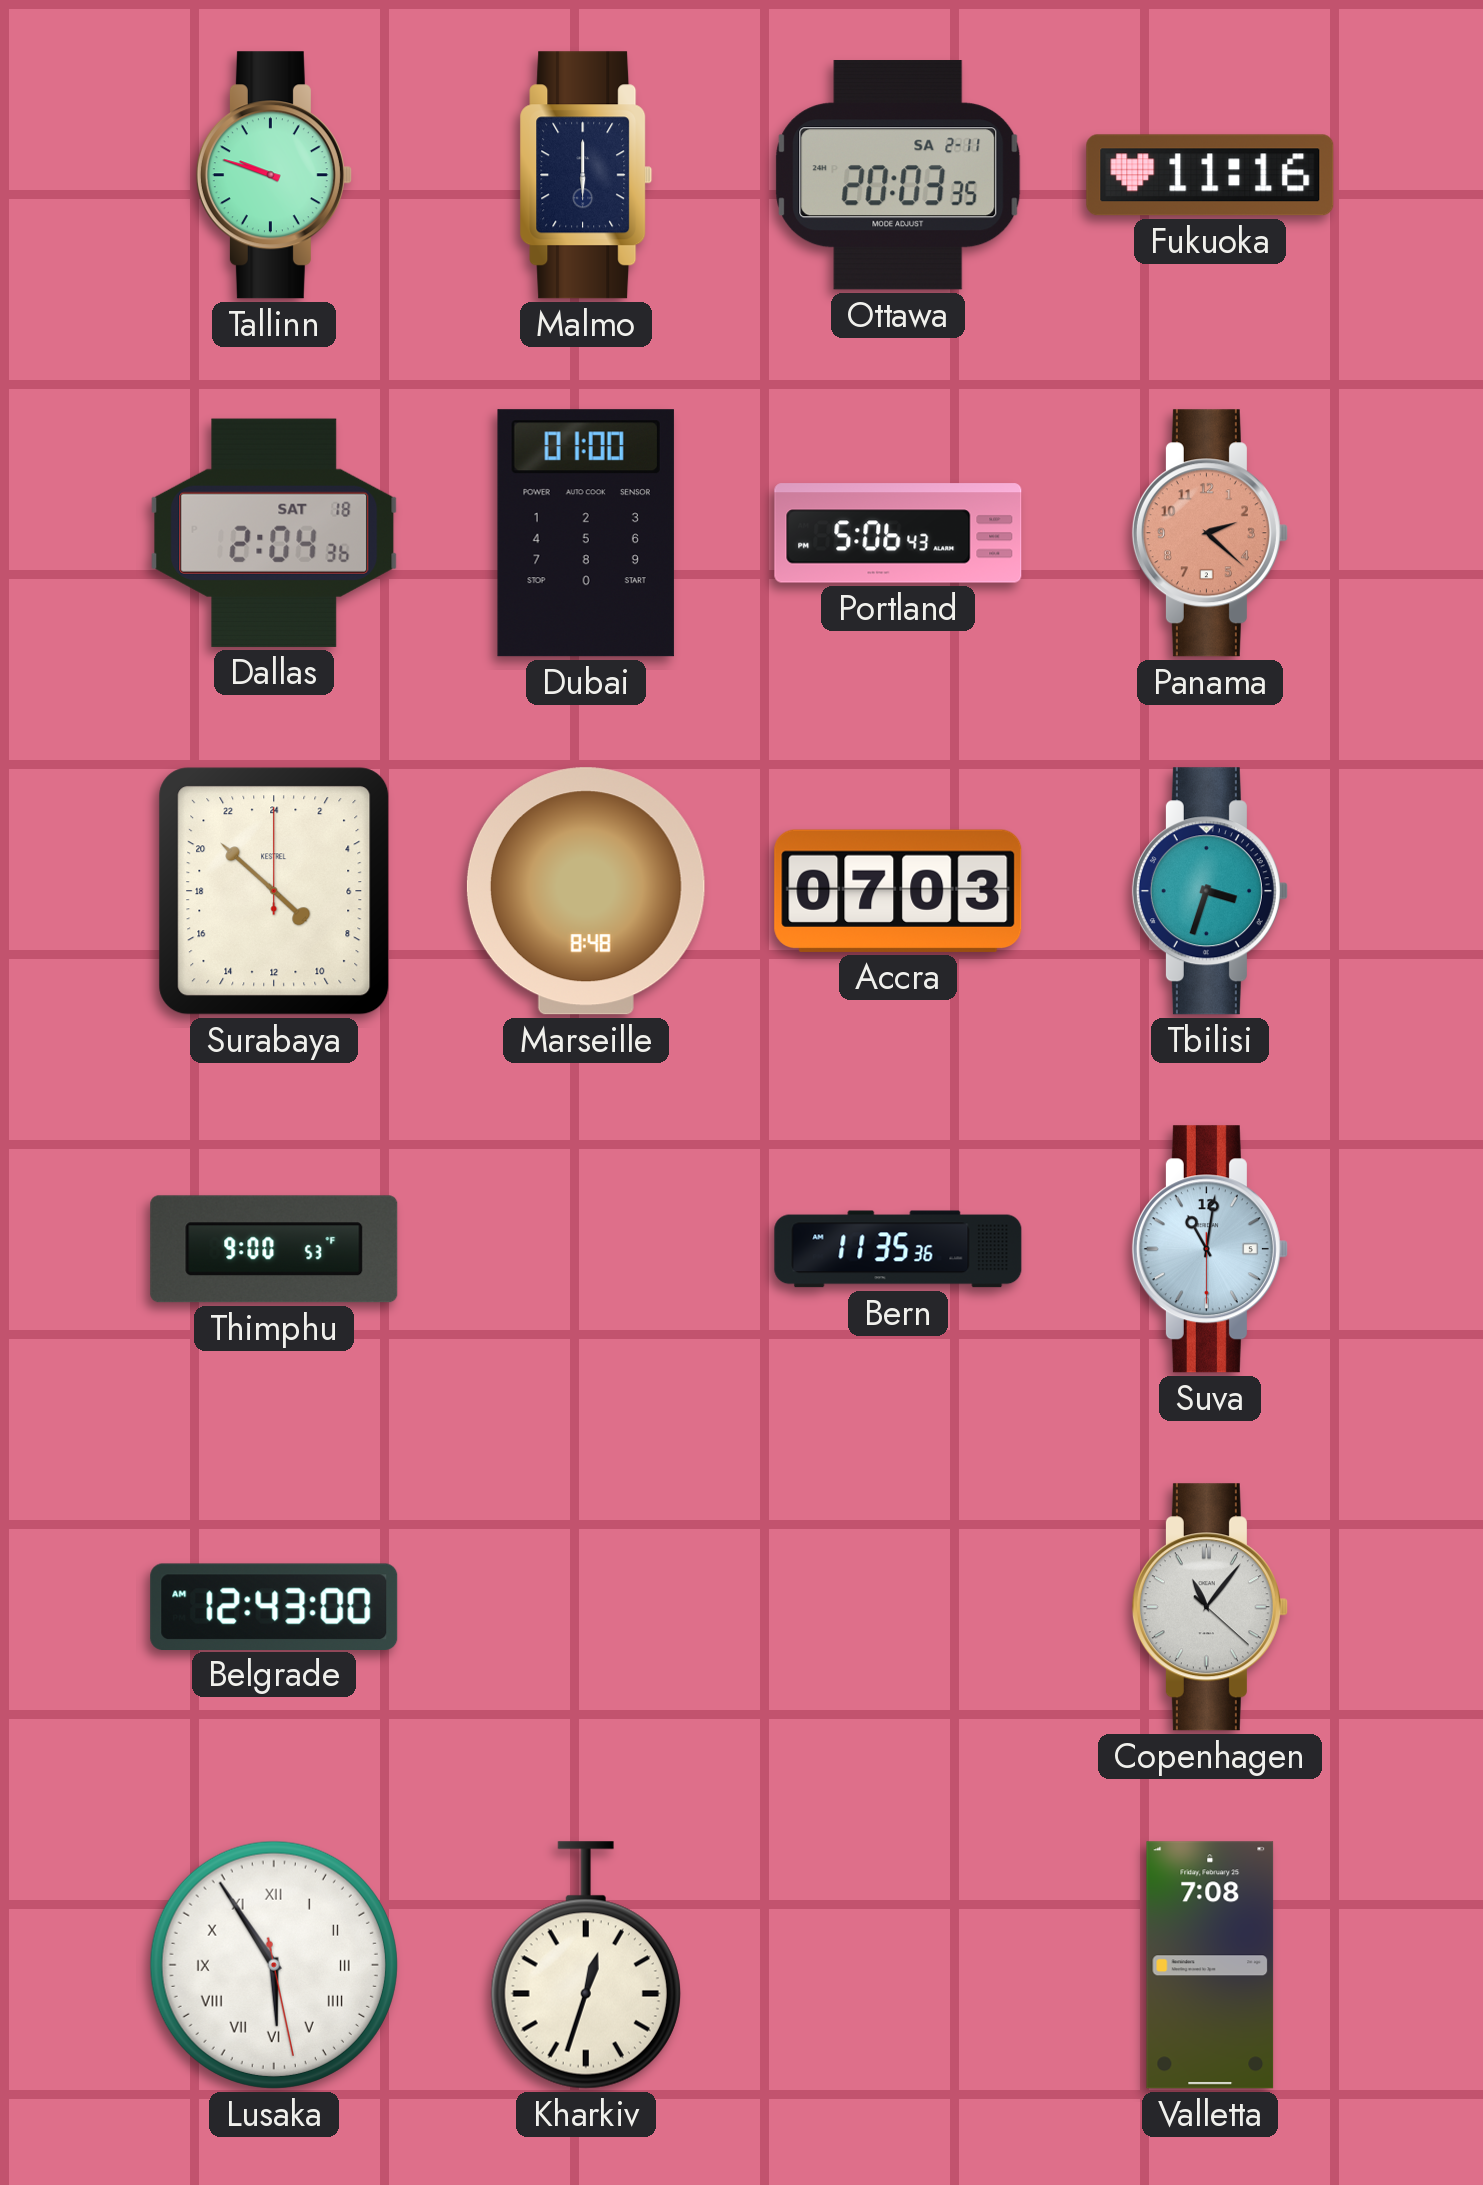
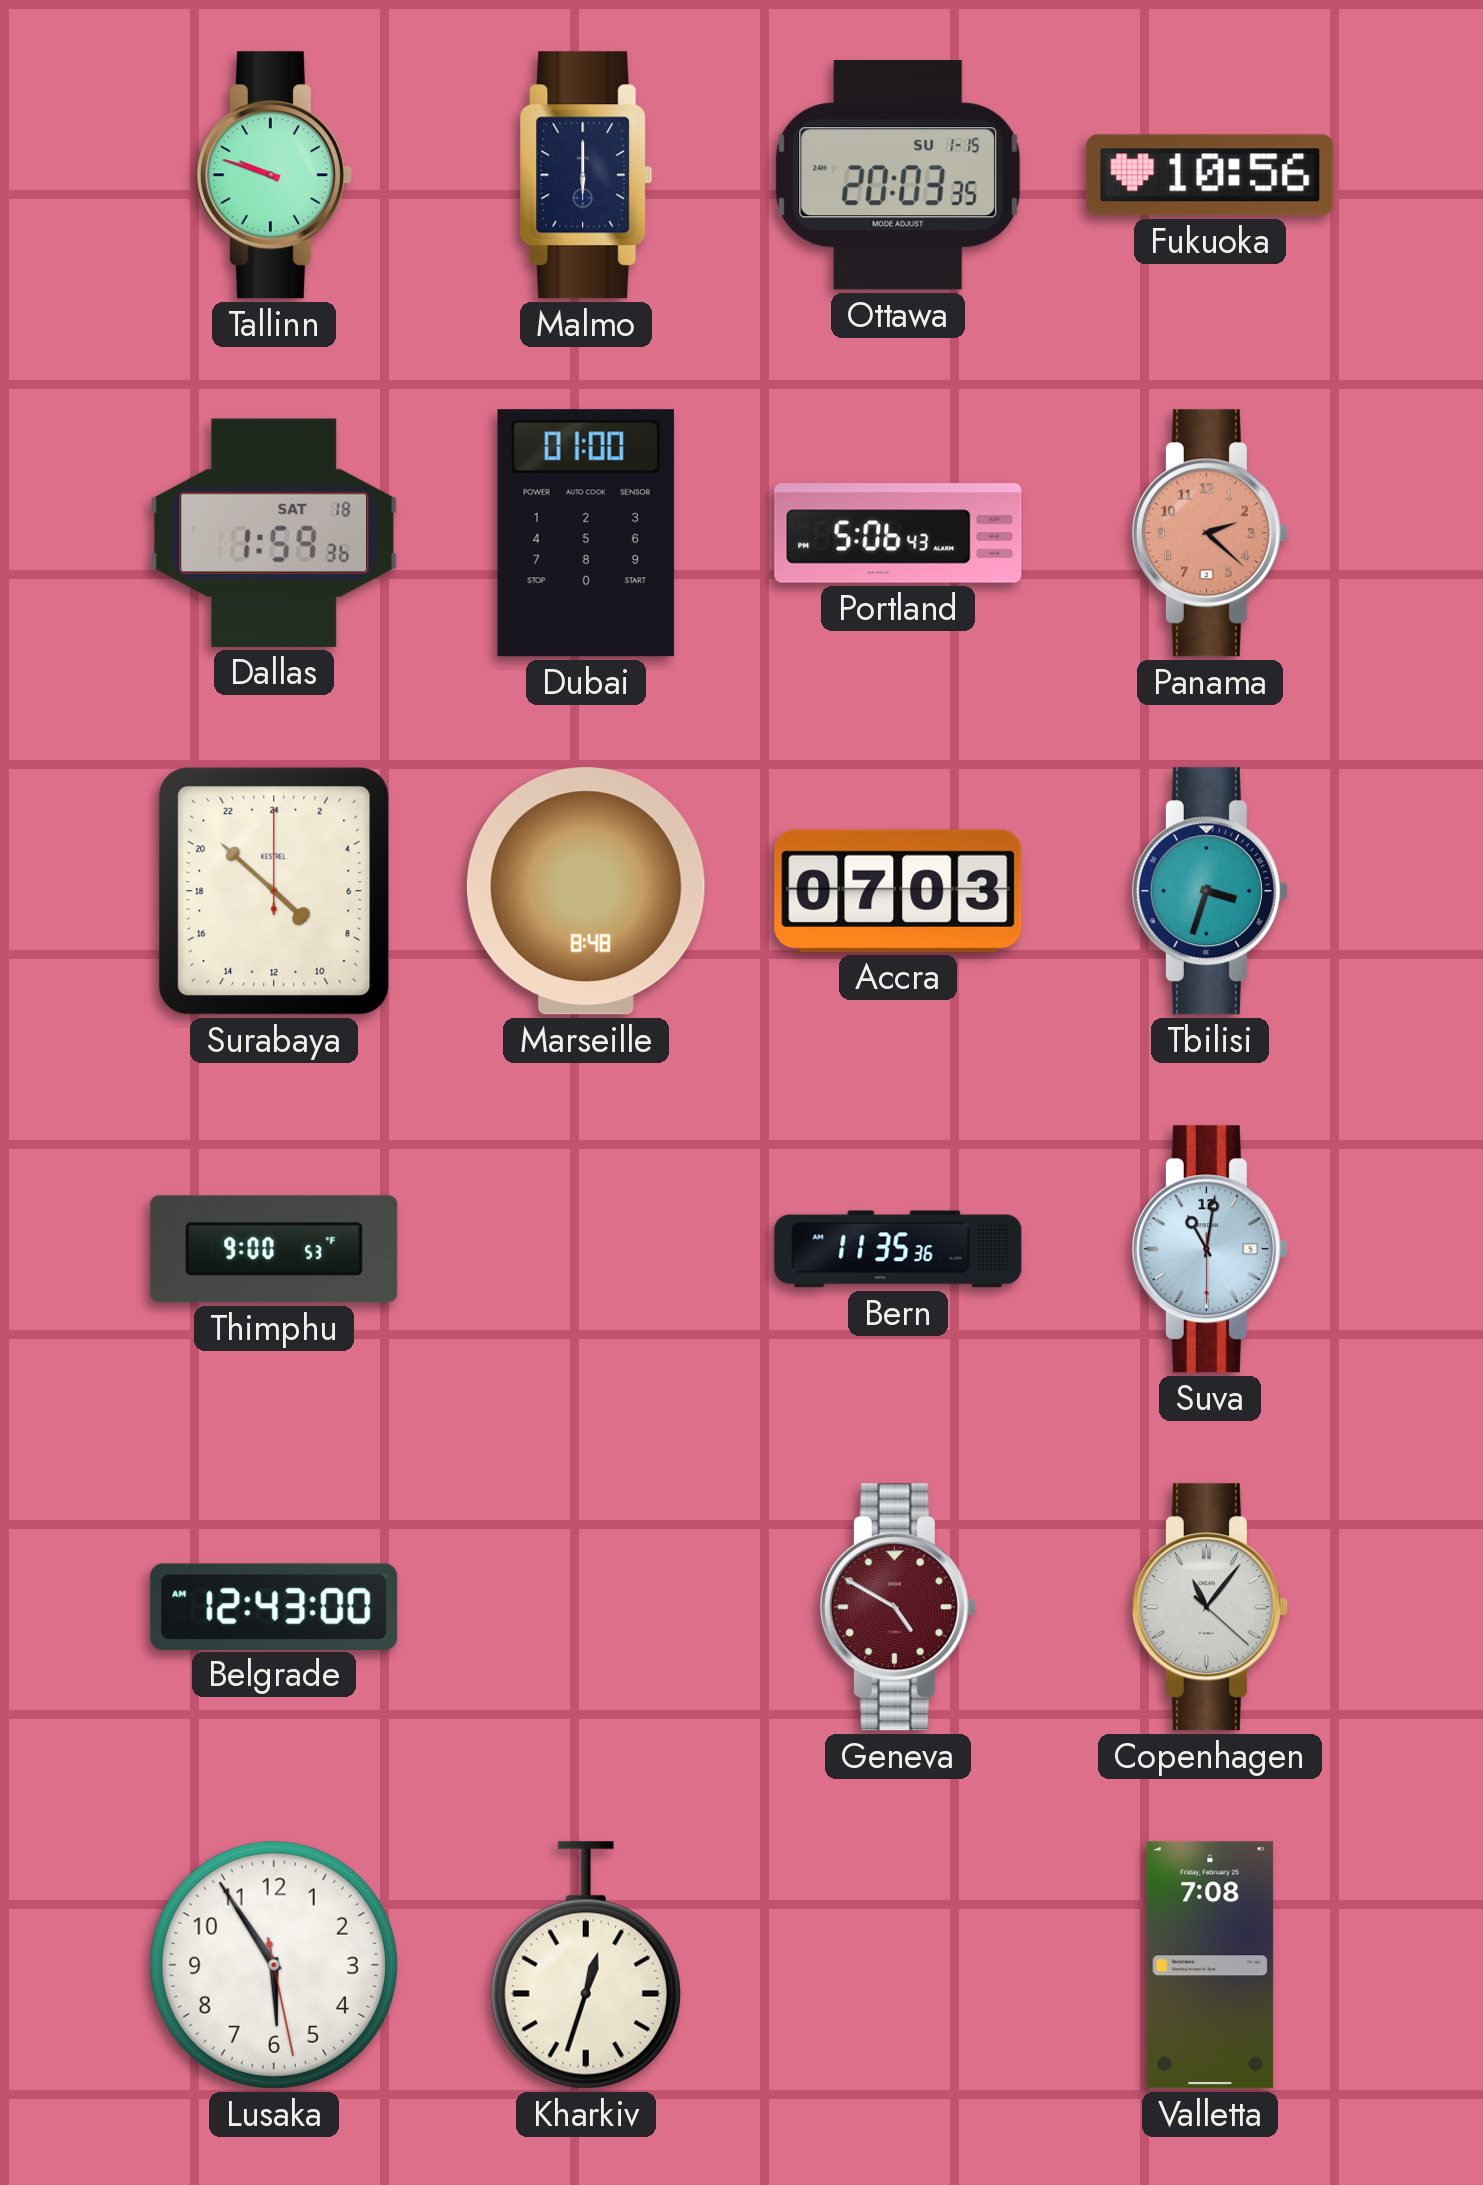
Ottawa date: SA 2-11 -> SU 1-15 (898, 175)
Fukuoka: 11:16 -> 10:56 (1210, 175)
Dallas: 2:04 -> 1:59 (274, 533)
Geneva: none -> 4:50 (898, 1607)
Lusaka numerals: Roman -> Arabic (274, 1965)
